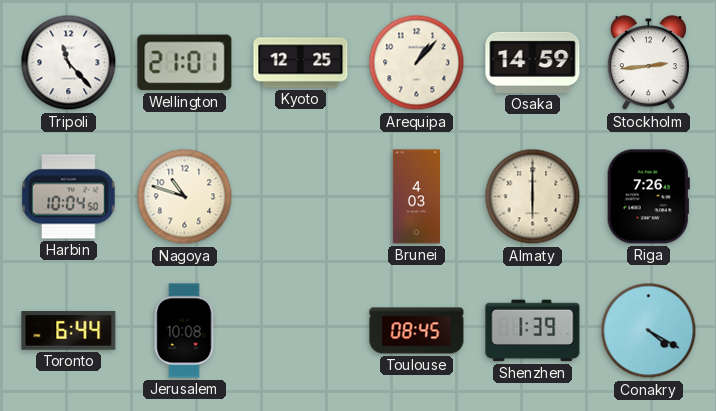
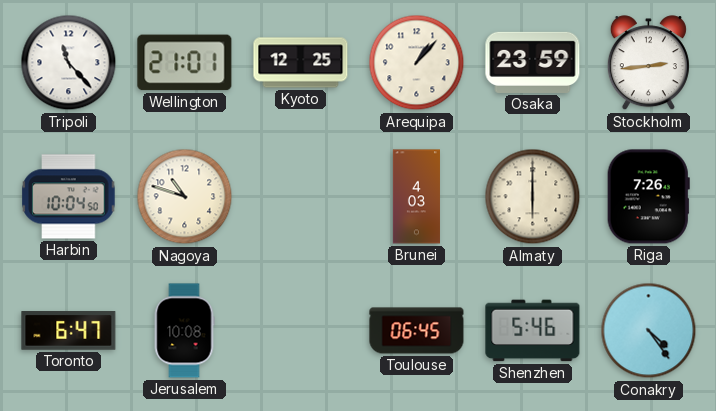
Osaka: 14:59 -> 23:59 (533, 62)
Toronto: 6:44 -> 6:47 (69, 331)
Toulouse: 08:45 -> 06:45 (417, 331)
Shenzhen: 1:39 -> 5:46 (533, 331)
Conakry: 4:20 -> 4:24 (649, 331)
